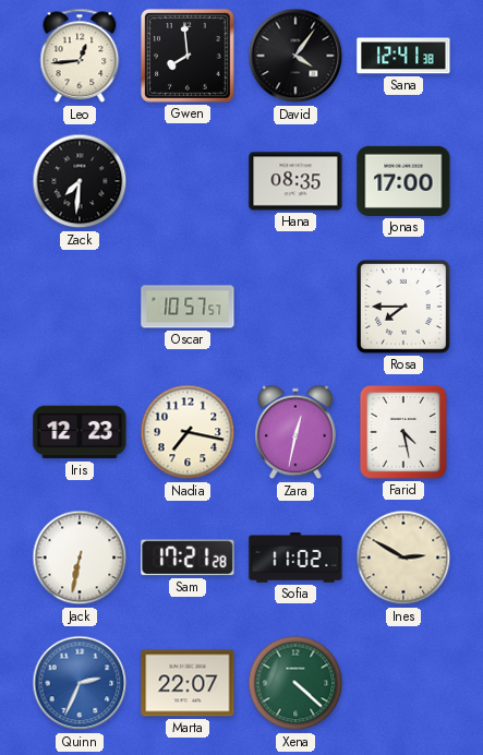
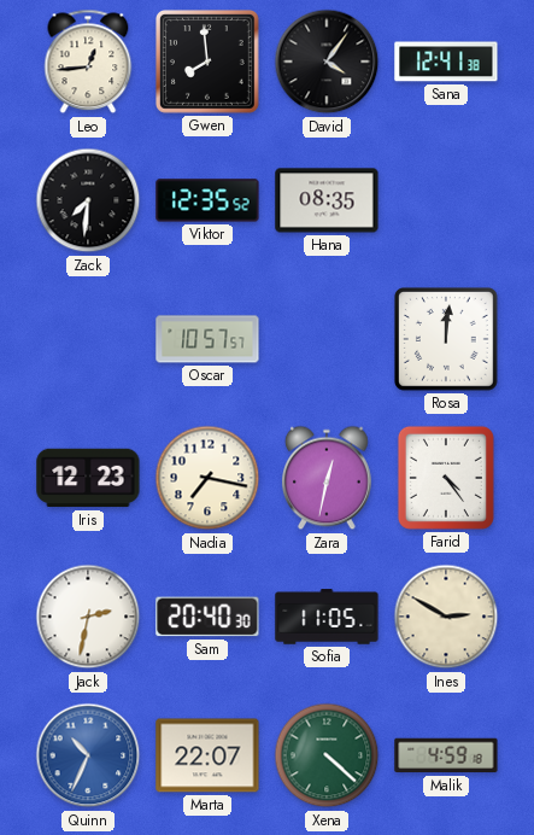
Viktor: none -> 12:35 (207, 200)
Jonas: 17:00 -> none (403, 181)
Rosa: 7:45 -> 12:01 (447, 340)
Farid: 4:28 -> 4:24 (446, 478)
Jack: 6:32 -> 2:32 (88, 617)
Sam: 17:21 -> 20:40 (207, 617)
Sofia: 11:02 -> 11:05 (327, 617)
Quinn: 2:34 -> 10:34 (88, 755)
Malik: none -> 4:59 (446, 755)
